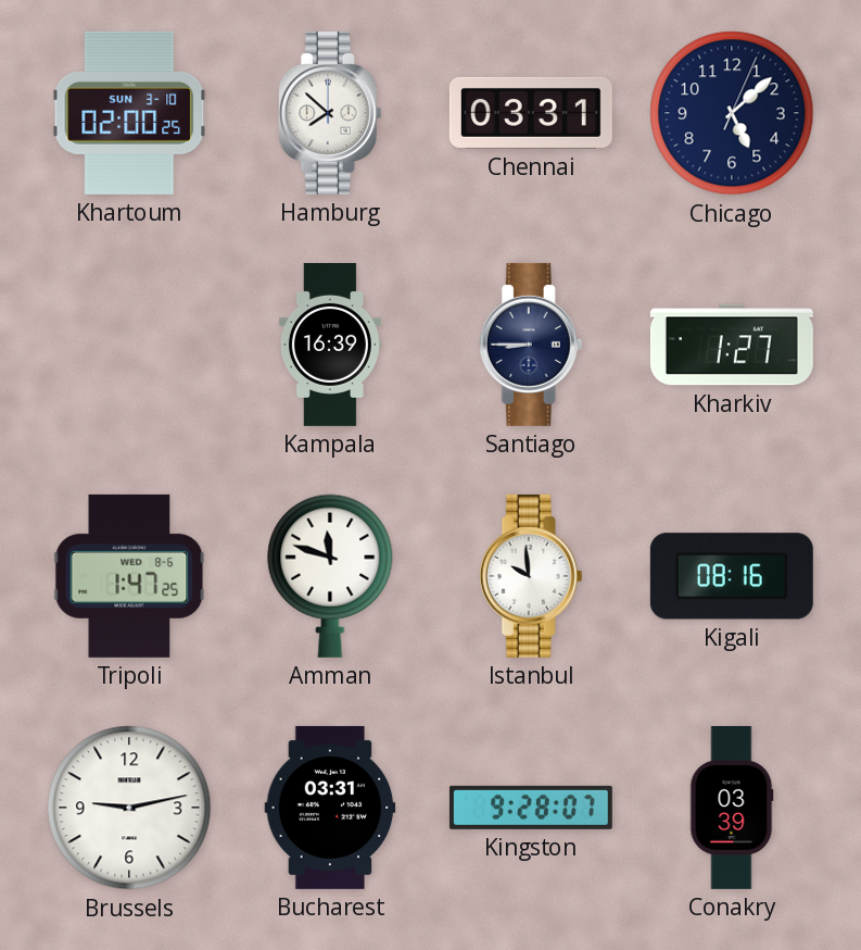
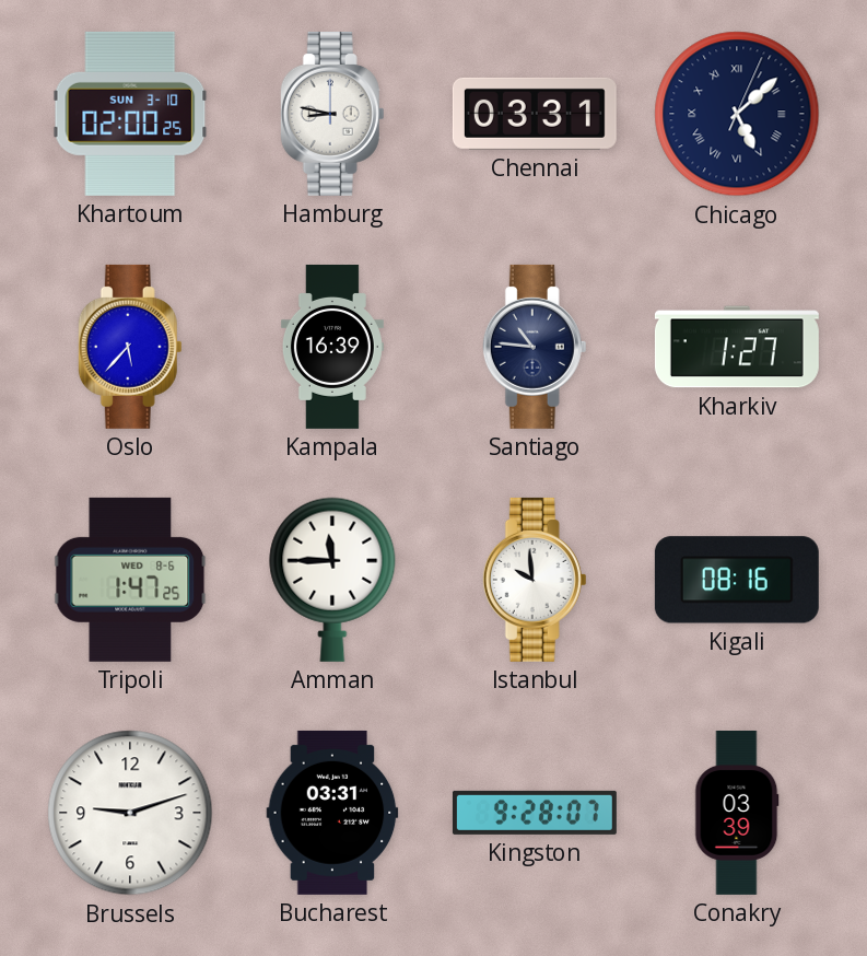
Hamburg: 7:52 -> 8:47 (332, 114)
Chicago numerals: Arabic -> Roman (737, 114)
Oslo: none -> 5:37 (130, 347)
Santiago: 8:45 -> 10:46 (535, 347)
Amman: 11:48 -> 11:45 (332, 580)
Brussels: 9:13 -> 9:12 (130, 813)
